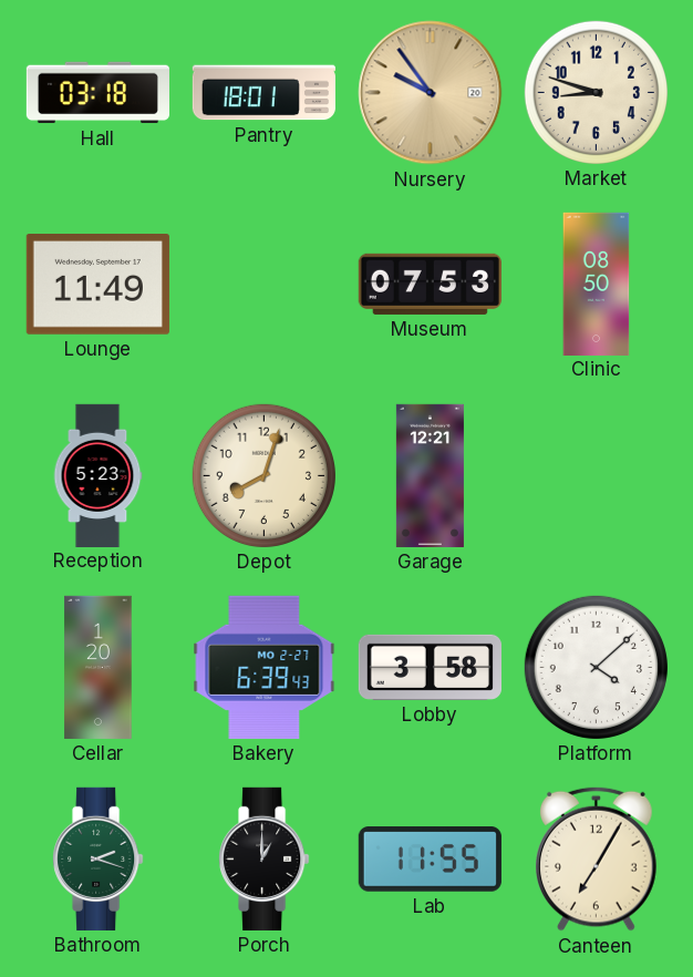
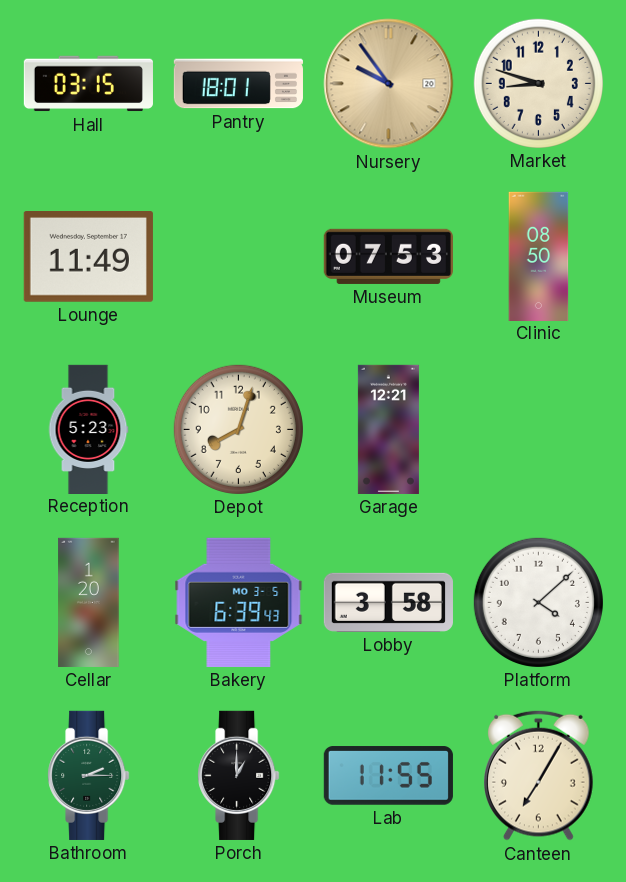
Hall: 03:18 -> 03:15 (88, 84)
Bakery date: MO 2-27 -> MO 3-5 (239, 602)
Bathroom: 2:18 -> 2:15 (89, 775)
